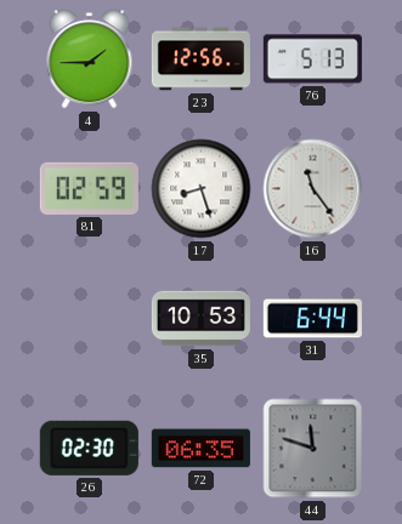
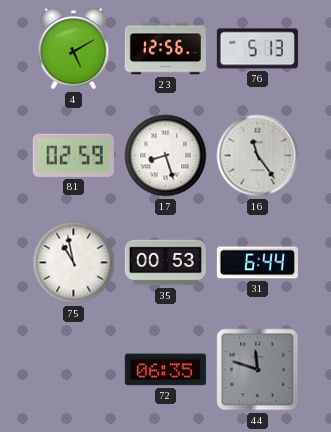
4: 1:45 -> 5:10 (74, 49)
75: none -> 10:58 (74, 263)
35: 10:53 -> 00:53 (165, 263)
26: 02:30 -> none (89, 448)
